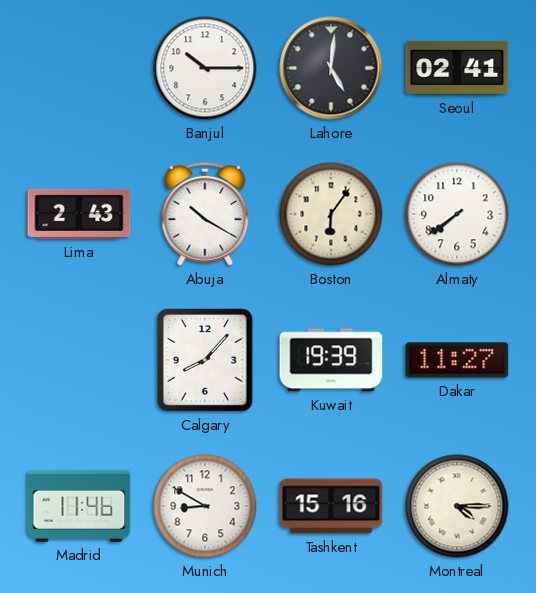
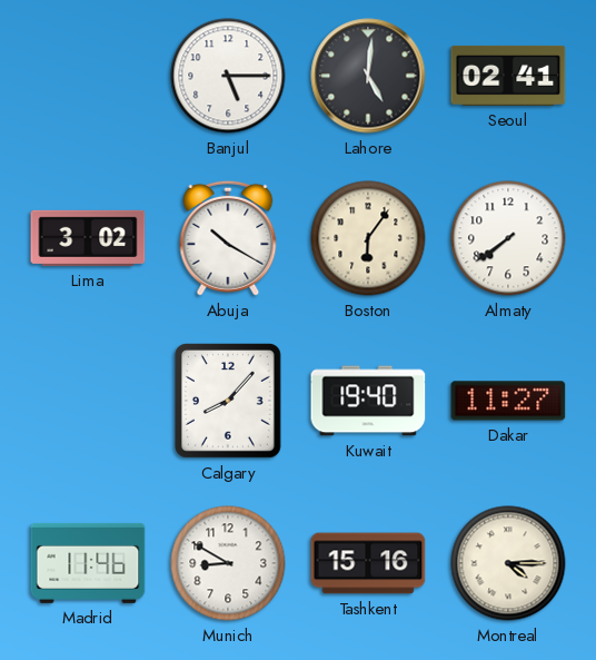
Banjul: 10:15 -> 5:15 (228, 76)
Lima: 2:43 -> 3:02 (88, 238)
Kuwait: 19:39 -> 19:40 (368, 401)
